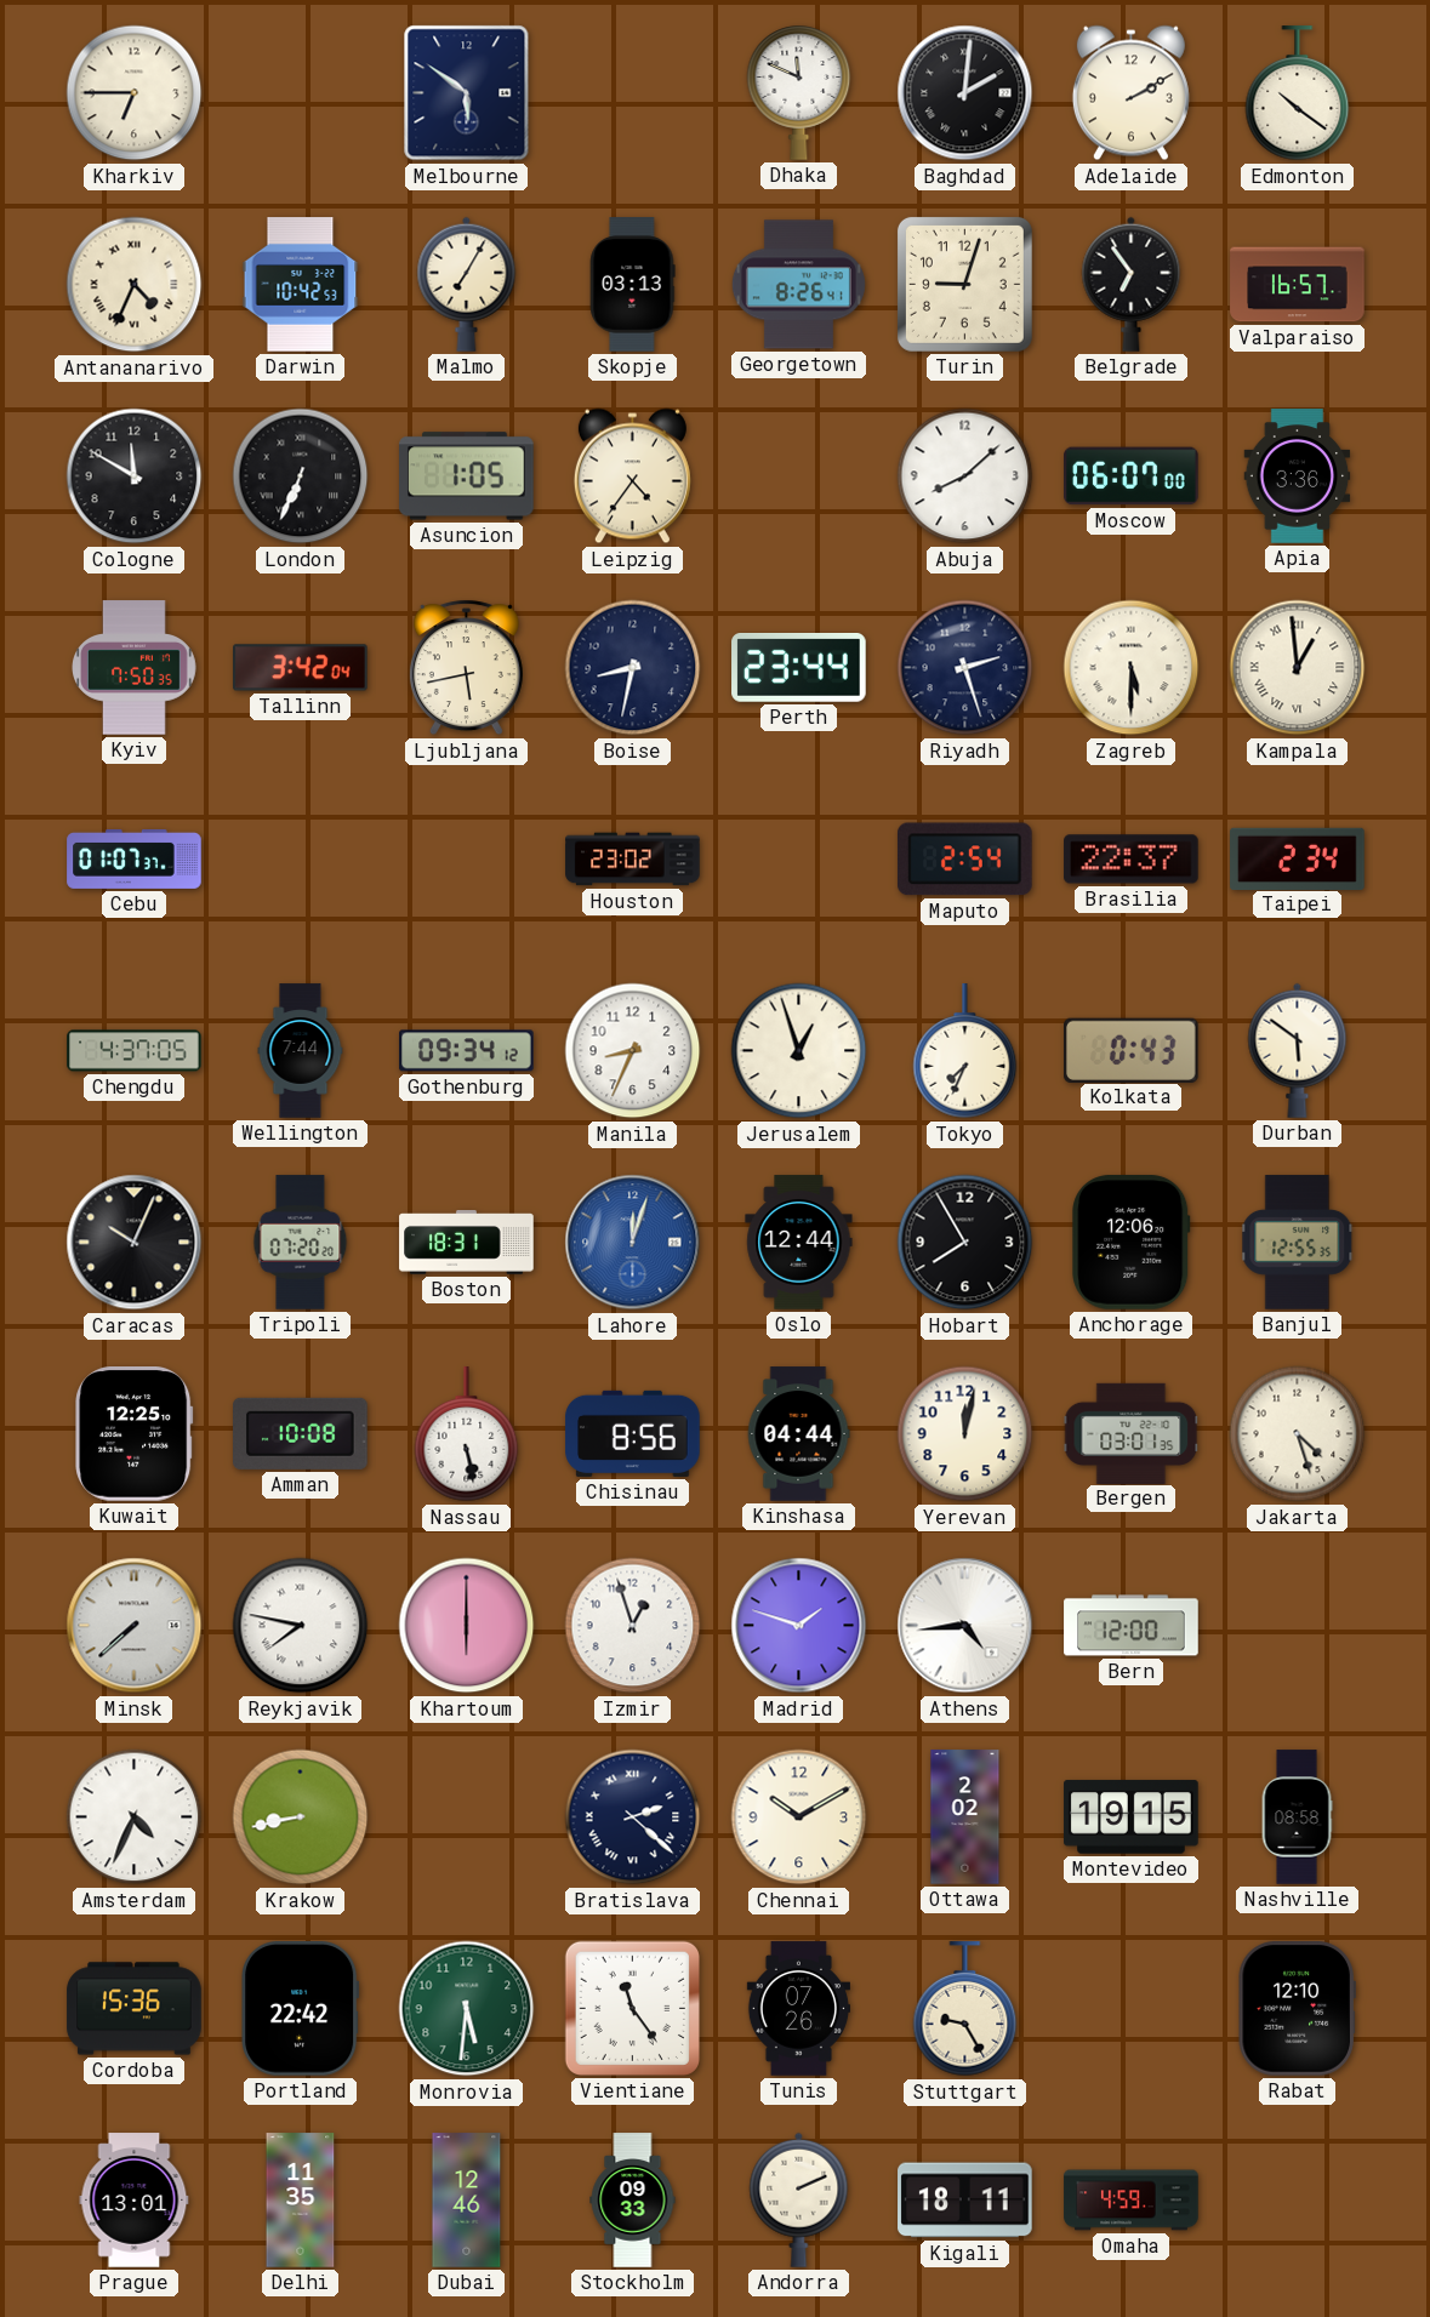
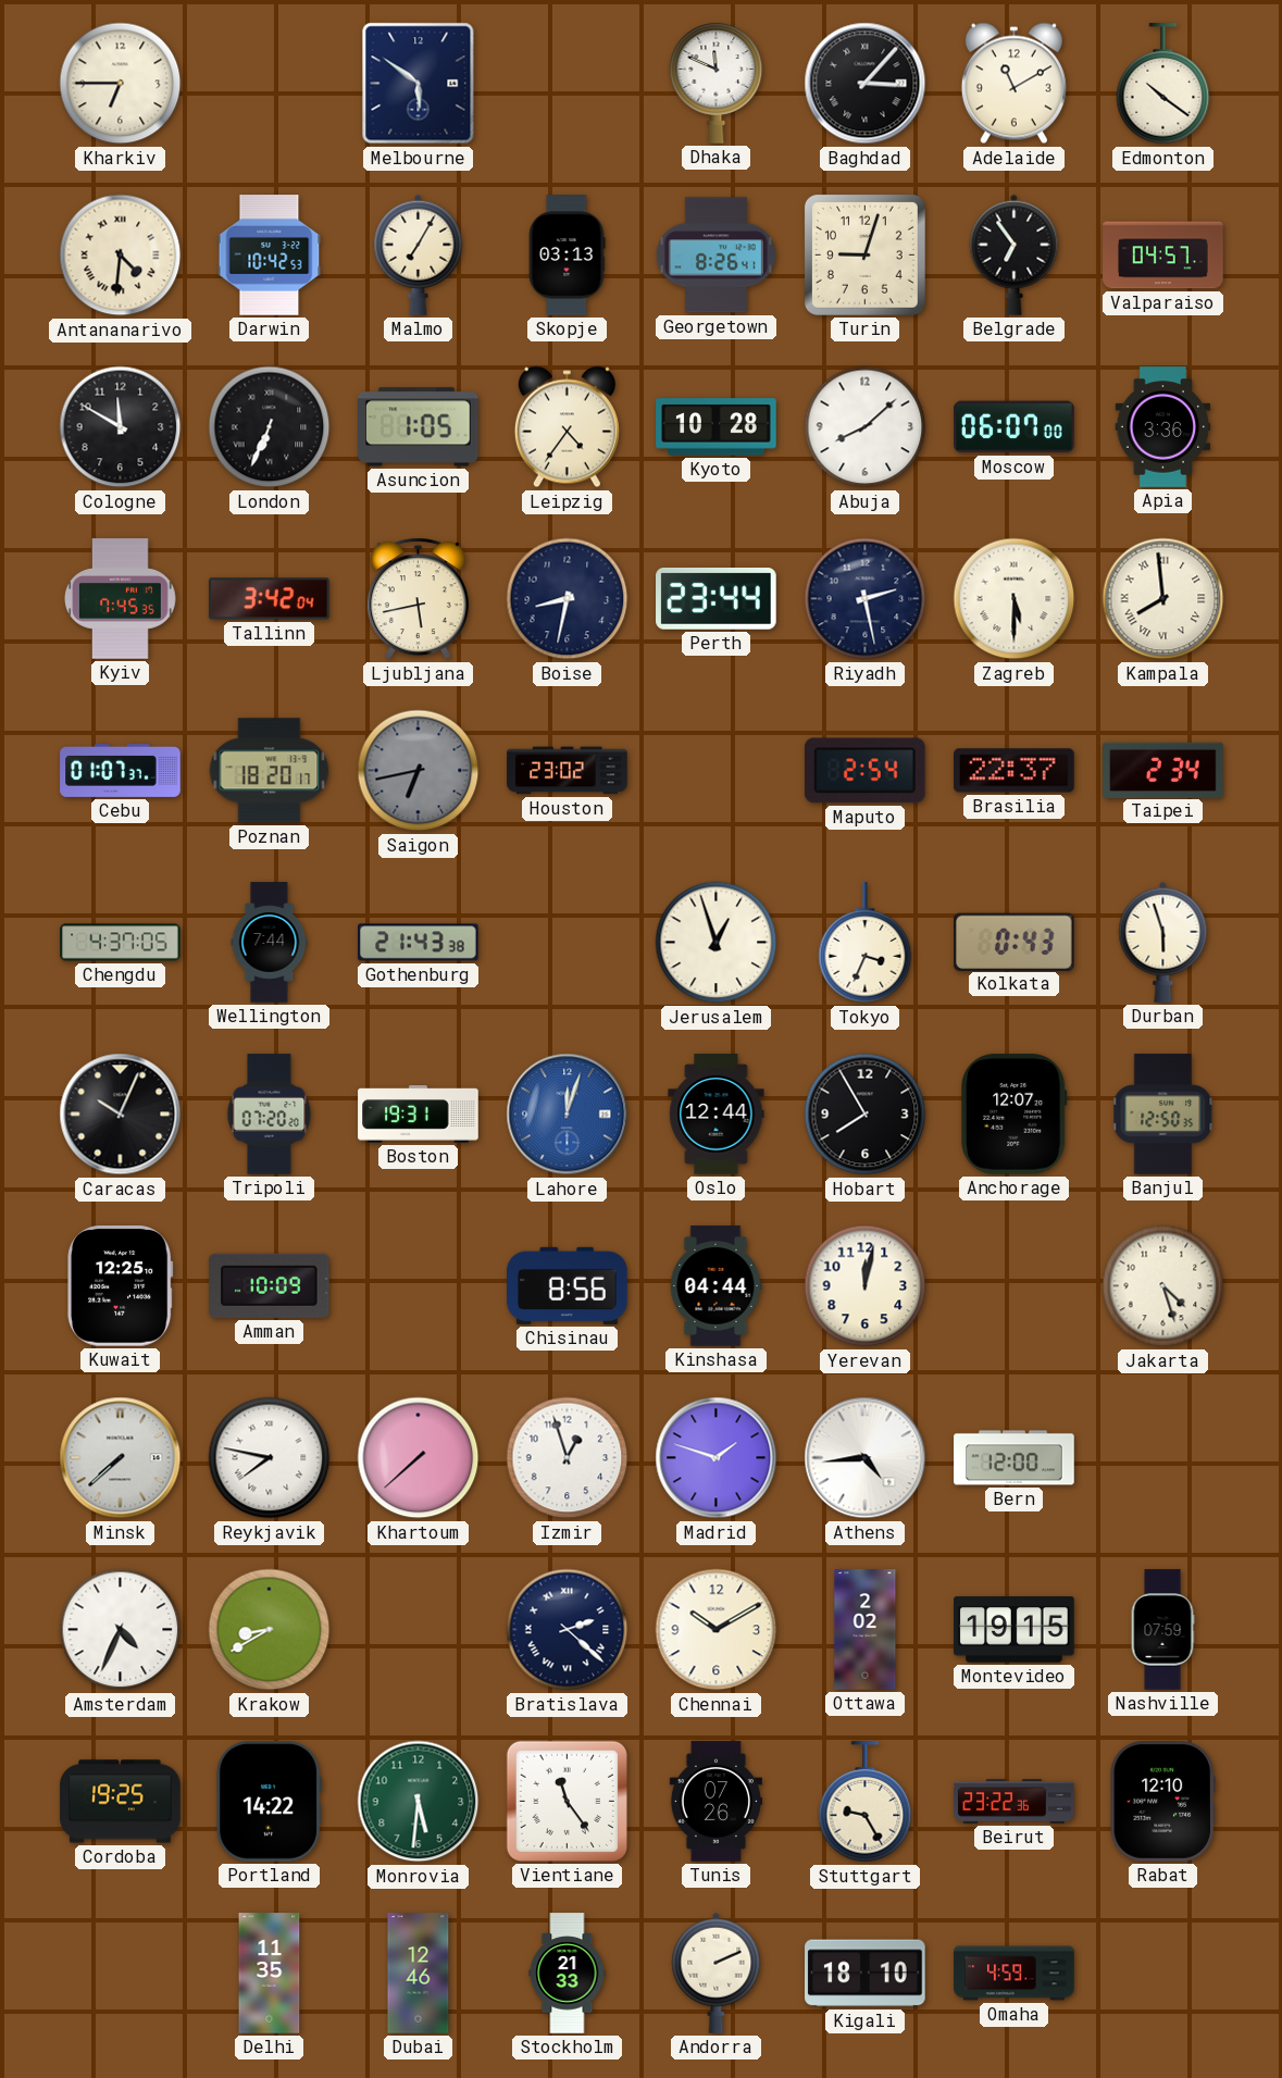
Baghdad: 2:01 -> 3:07 (866, 84)
Adelaide: 2:10 -> 11:10 (1013, 84)
Antananarivo: 4:34 -> 4:31 (121, 256)
Valparaiso: 16:57 -> 04:57 (1163, 256)
Kyoto: none -> 10:28 (717, 427)
Kyiv: 7:50 -> 7:45 (121, 599)
Riyadh: 2:27 -> 2:28 (866, 599)
Kampala: 12:59 -> 7:59 (1163, 599)
Poznan: none -> 18:20 (270, 771)
Saigon: none -> 6:43 (419, 771)
Gothenburg: 09:34 -> 21:43 (419, 943)
Manila: 8:34 -> none (633, 1051)
Tokyo: 7:34 -> 3:34 (866, 943)
Durban: 5:51 -> 5:57 (1163, 942)
Boston: 18:31 -> 19:31 (419, 1115)
Anchorage: 12:06 -> 12:07 (1015, 1115)
Banjul: 12:55 -> 12:50 (1163, 1115)
Amman: 10:08 -> 10:09 (270, 1285)
Nassau: 5:28 -> none (467, 1434)
Bergen: 03:01 -> none (1132, 1433)
Khartoum: 6:00 -> 7:38 (419, 1458)
Krakow: 8:43 -> 8:40 (270, 1630)
Nashville: 08:58 -> 07:59 (1162, 1630)
Cordoba: 15:36 -> 19:25 (121, 1802)
Portland: 22:42 -> 14:22 (270, 1802)
Beirut: none -> 23:22 (1015, 1802)
Prague: 13:01 -> none (135, 2201)
Stockholm: 09:33 -> 21:33 (568, 1974)
Kigali: 18:11 -> 18:10 (866, 1974)
